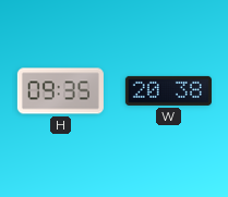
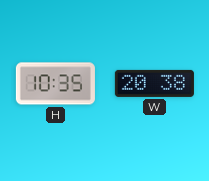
H: 09:35 -> 10:35 (55, 84)
